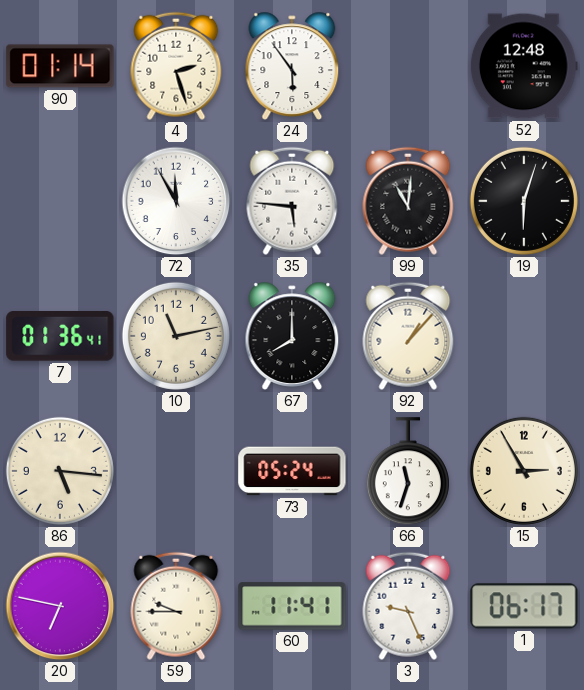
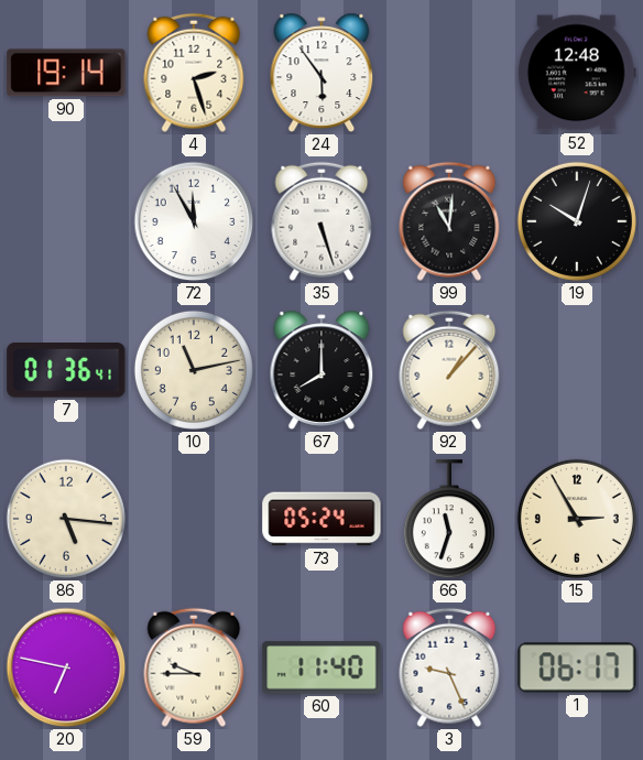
90: 01:14 -> 19:14 (66, 73)
35: 5:46 -> 5:27 (321, 221)
19: 6:03 -> 10:03 (577, 221)
60: 11:41 -> 11:40 (321, 667)
